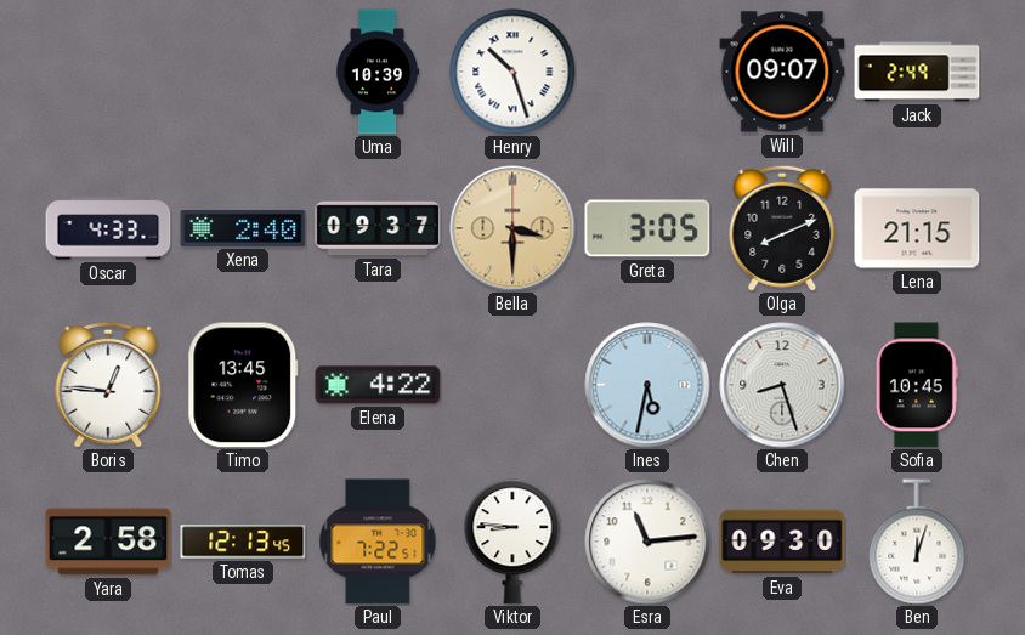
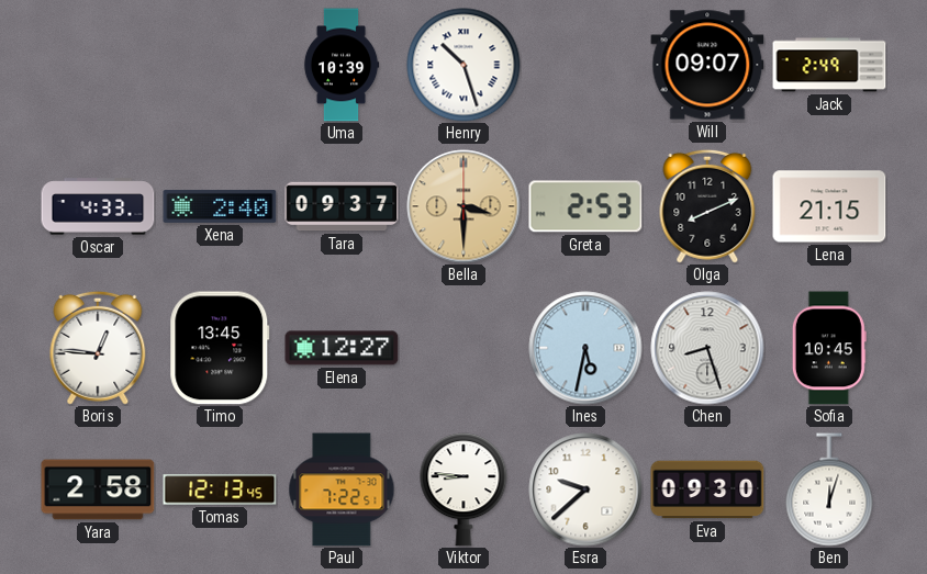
Greta: 3:05 -> 2:53 (585, 206)
Elena: 4:22 -> 12:27 (342, 348)
Esra: 11:14 -> 9:38 (585, 489)
